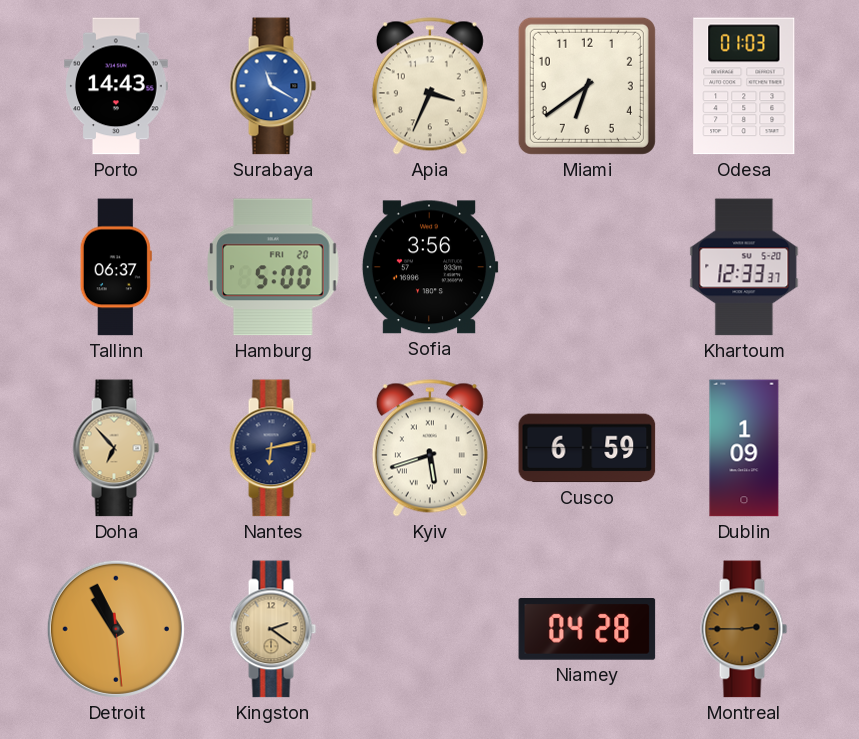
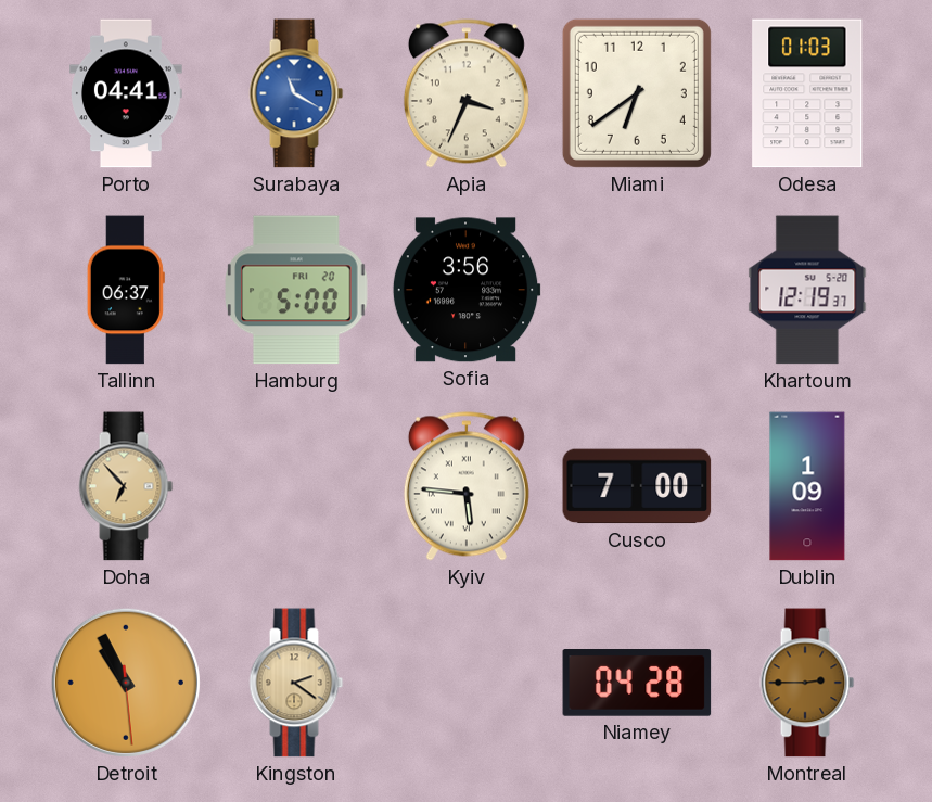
Porto: 14:43 -> 04:41 (126, 93)
Khartoum: 12:33 -> 12:19 (807, 290)
Nantes: 6:13 -> none (273, 448)
Kyiv: 5:42 -> 5:46 (467, 486)
Cusco: 6:59 -> 7:00 (637, 486)
